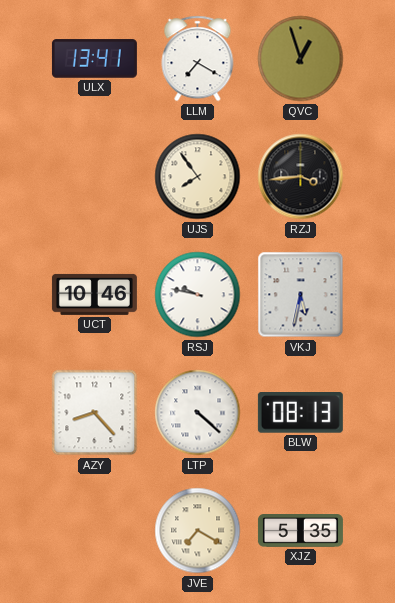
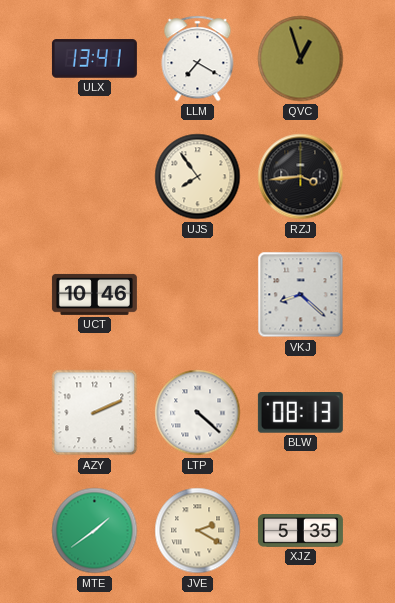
RSJ: 9:47 -> none (198, 295)
VKJ: 5:32 -> 8:22 (301, 295)
AZY: 8:23 -> 2:11 (95, 413)
MTE: none -> 1:39 (95, 531)
JVE: 7:20 -> 2:20 (198, 531)
